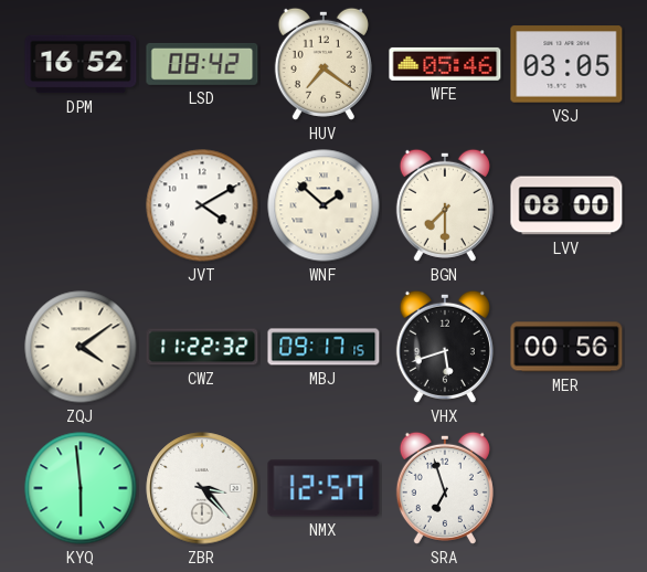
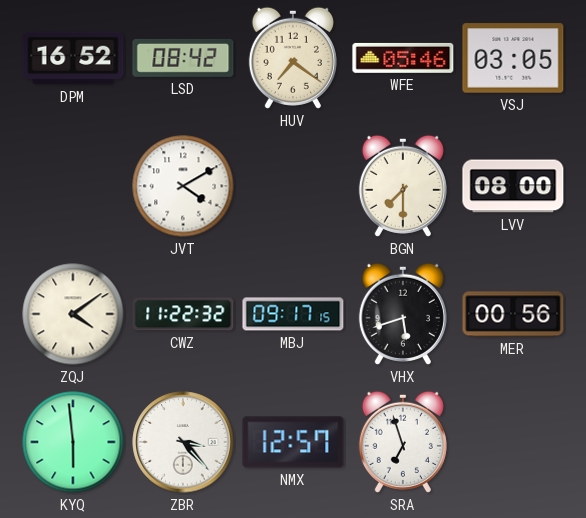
WNF: 1:52 -> none (324, 205)
